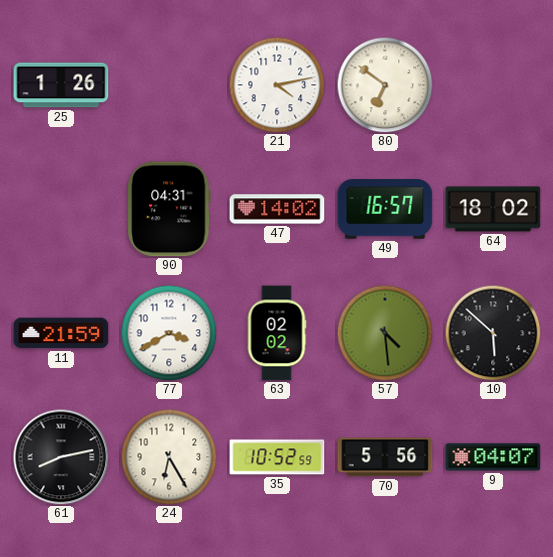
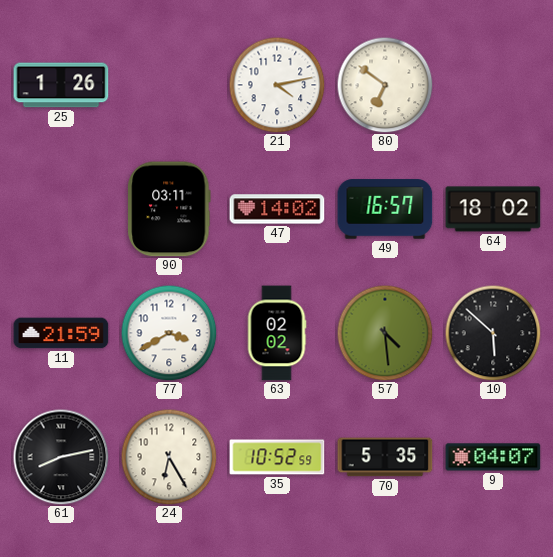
90: 04:31 -> 03:11 (169, 209)
70: 5:56 -> 5:35 (385, 457)
